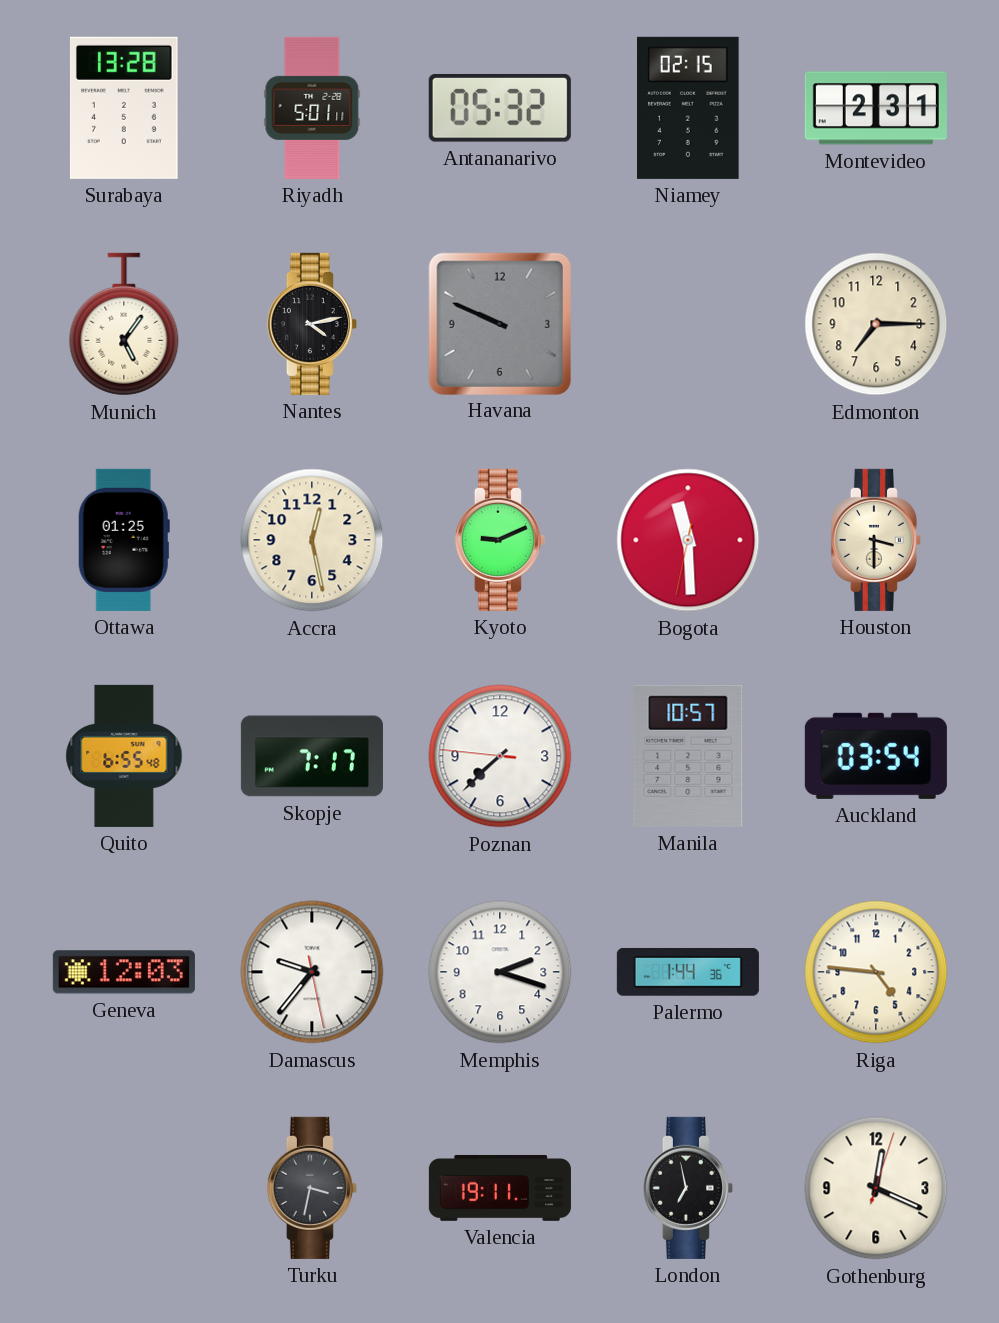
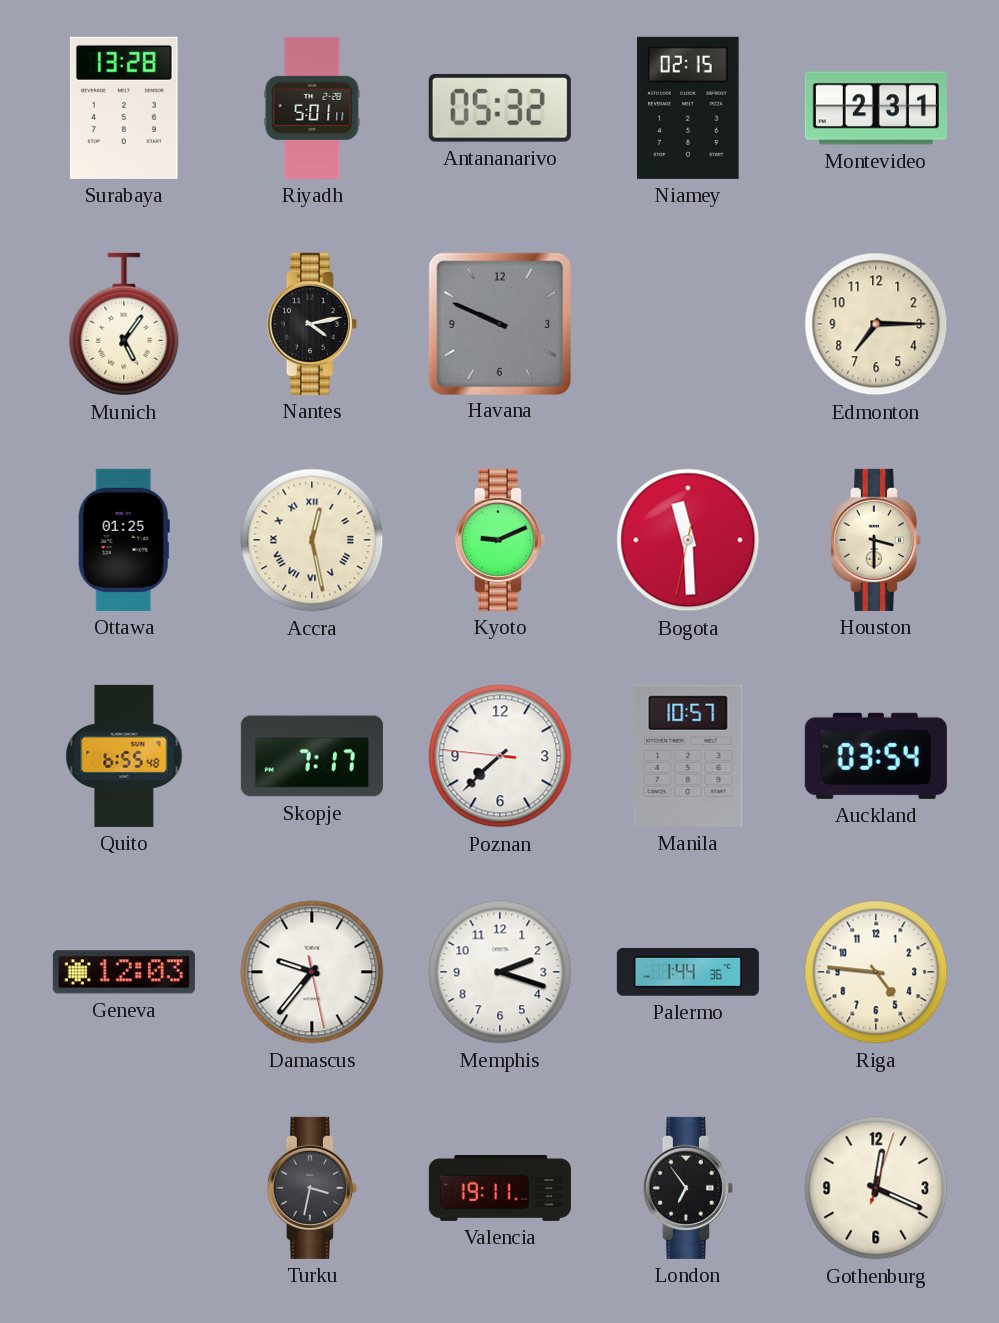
Accra numerals: Arabic -> Roman (312, 540)
London: 6:58 -> 6:54 (688, 1188)
